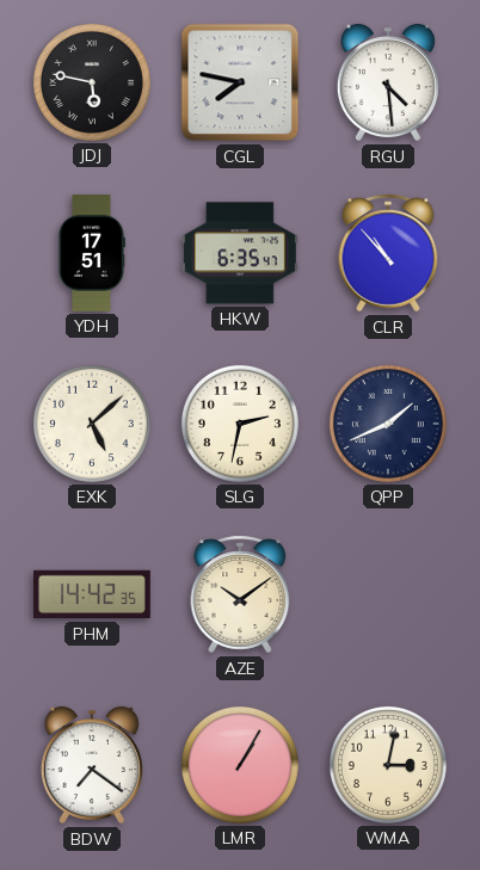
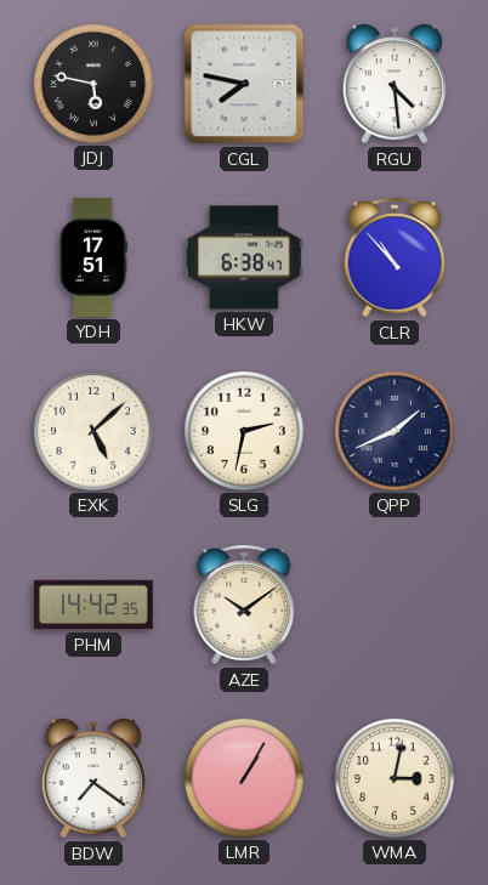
HKW: 6:35 -> 6:38 (244, 257)
